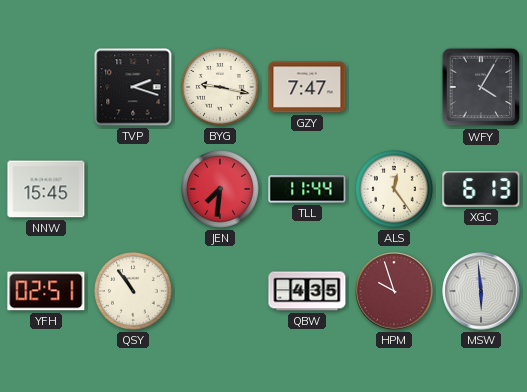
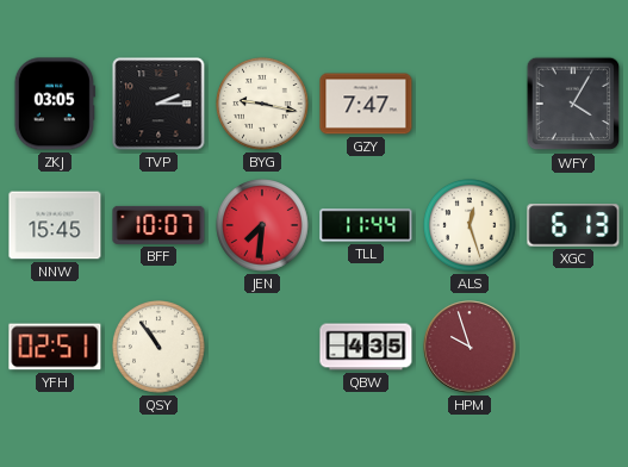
ZKJ: none -> 03:05 (55, 104)
TVP: 2:18 -> 2:15 (158, 104)
BFF: none -> 10:07 (158, 225)
ALS: 12:24 -> 12:27 (471, 226)
MSW: 5:59 -> none (481, 291)
